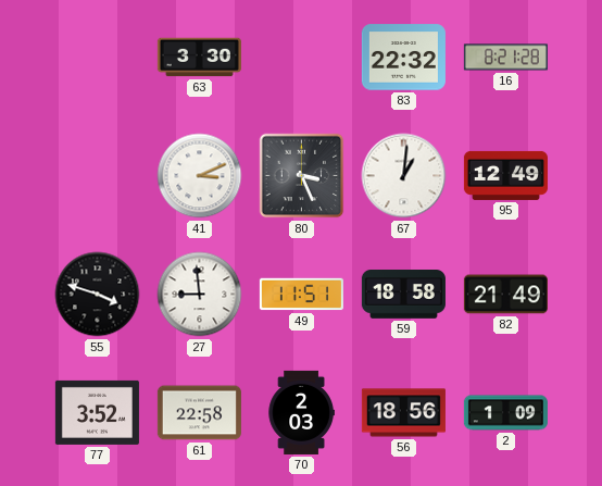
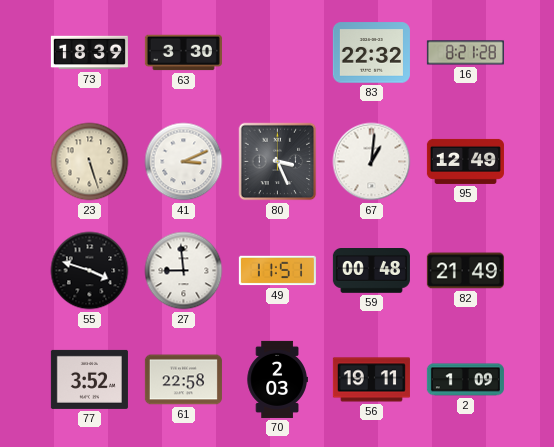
73: none -> 18:39 (89, 53)
23: none -> 5:27 (90, 162)
59: 18:58 -> 00:48 (371, 271)
56: 18:56 -> 19:11 (371, 380)
